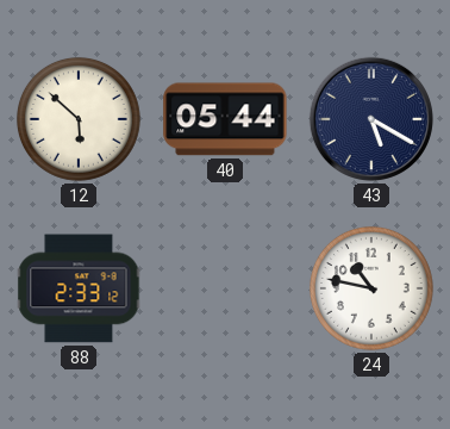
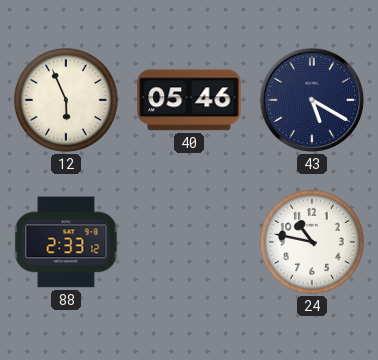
12: 5:52 -> 5:56 (66, 100)
40: 05:44 -> 05:46 (189, 100)
